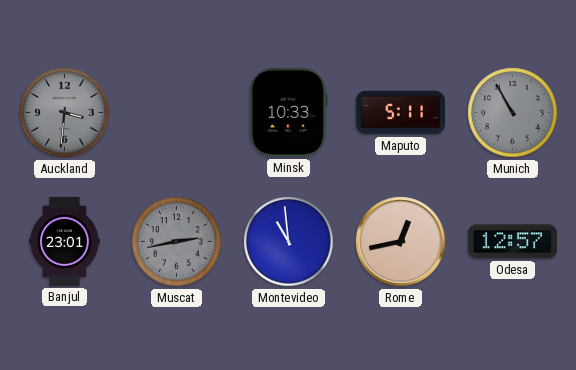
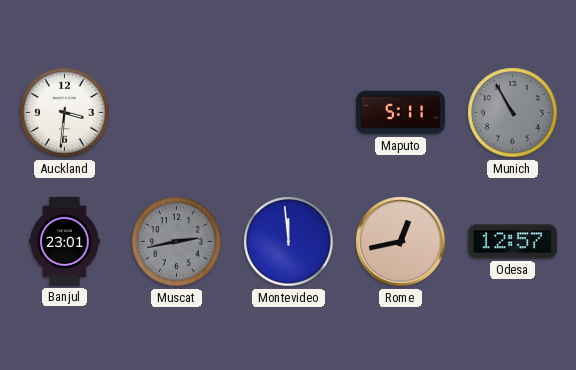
Auckland dial: grey -> white (65, 113)
Minsk: 10:33 -> none (289, 112)
Montevideo: 10:59 -> 11:59 (289, 242)
